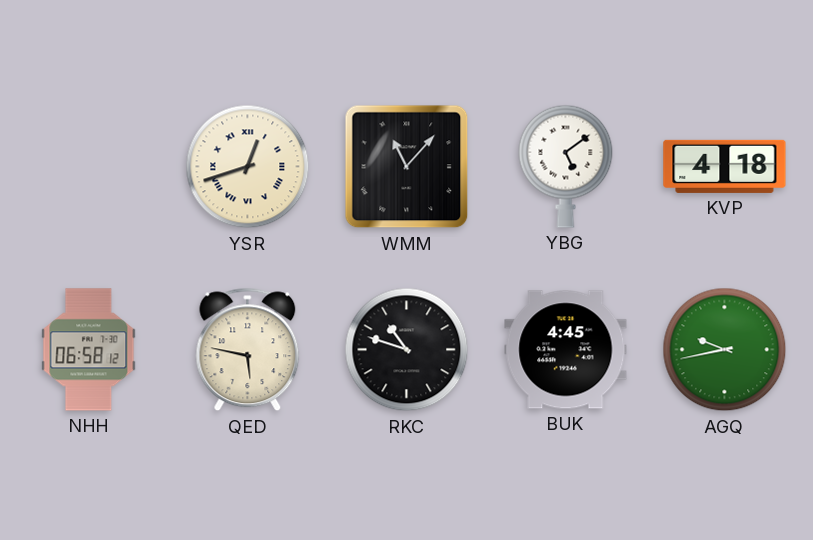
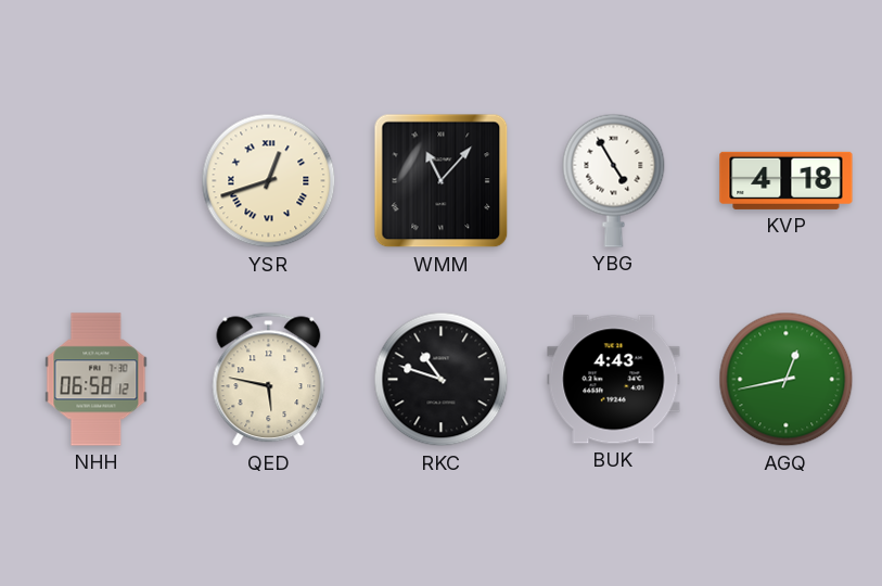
YBG: 5:09 -> 4:55 (614, 180)
BUK: 4:45 -> 4:43 (614, 380)
AGQ: 9:43 -> 12:43 (787, 380)
